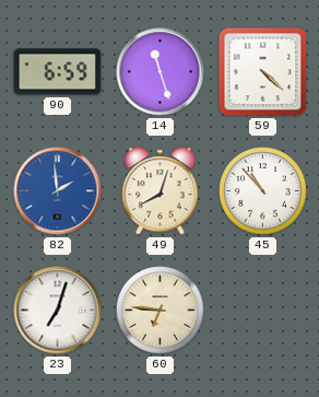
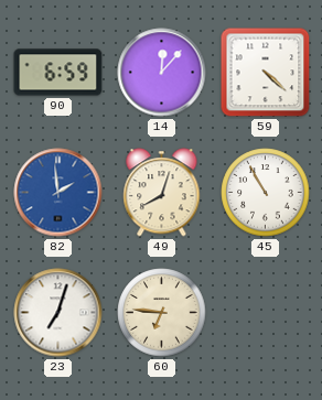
14: 11:27 -> 12:07 (162, 73)
45: 10:53 -> 10:55 (266, 193)
